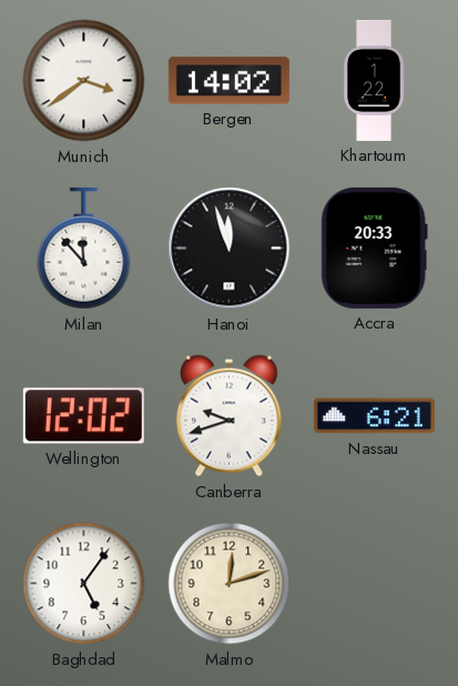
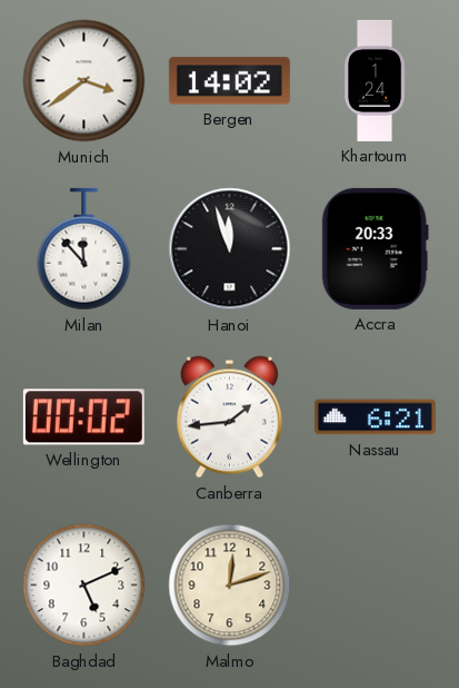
Khartoum: 1:22 -> 1:24 (376, 80)
Wellington: 12:02 -> 00:02 (83, 417)
Canberra: 9:42 -> 1:44 (229, 417)
Baghdad: 5:06 -> 5:11 (84, 586)
